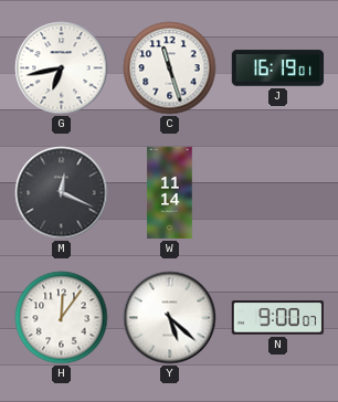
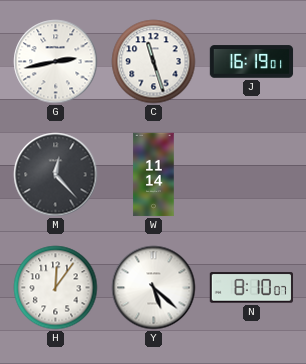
G: 6:43 -> 2:43 (56, 62)
M: 12:19 -> 12:23 (56, 175)
N: 9:00 -> 8:10 (251, 288)
